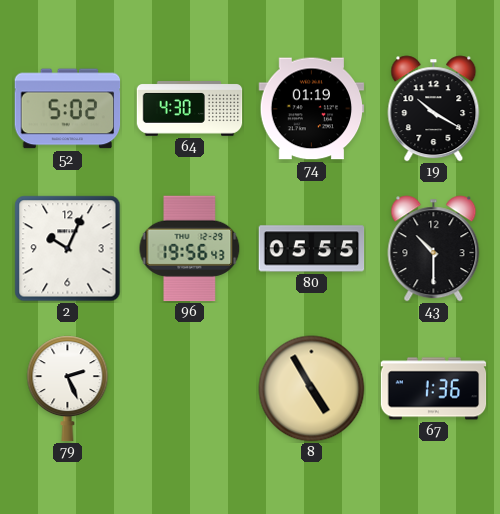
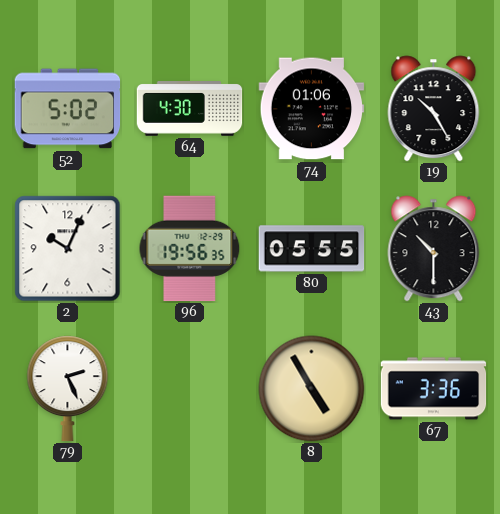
74: 01:19 -> 01:06 (312, 109)
19: 10:20 -> 10:25 (434, 109)
96: 19:56:43 -> 19:56:35 (190, 249)
67: 1:36 -> 3:36 (434, 389)
